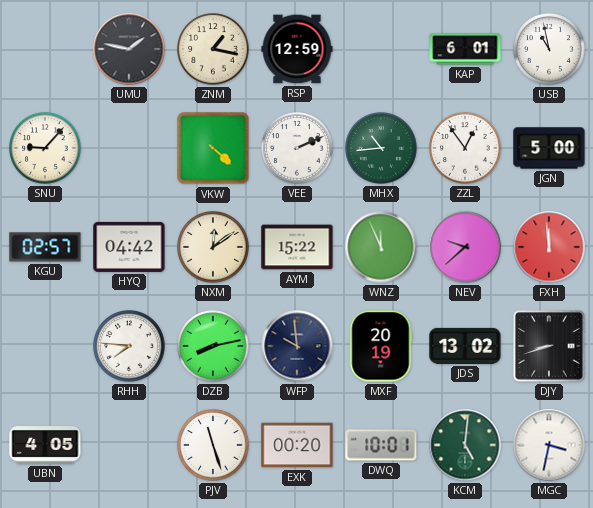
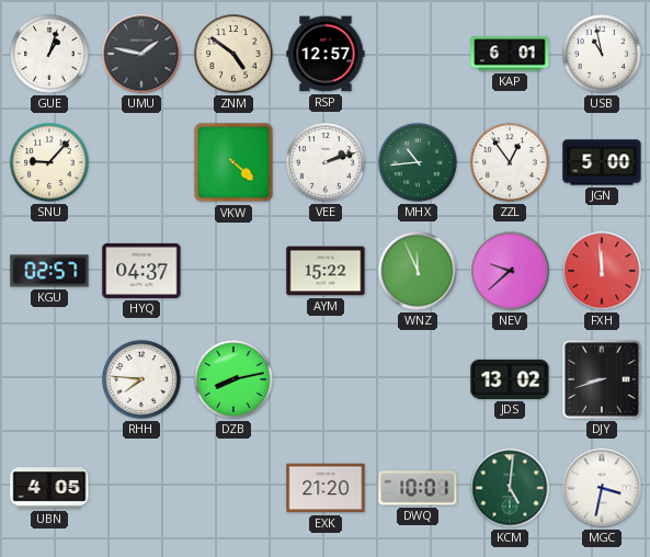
GUE: none -> 1:03 (49, 54)
ZNM: 1:17 -> 4:51 (233, 54)
RSP: 12:59 -> 12:57 (326, 54)
VEE: 2:11 -> 2:12 (326, 162)
HYQ: 04:42 -> 04:37 (141, 271)
NXM: 12:09 -> none (213, 247)
WFP: 9:59 -> none (297, 346)
MXF: 20:19 -> none (381, 346)
PJV: 11:27 -> none (213, 445)
EXK: 00:20 -> 21:20 (326, 488)
